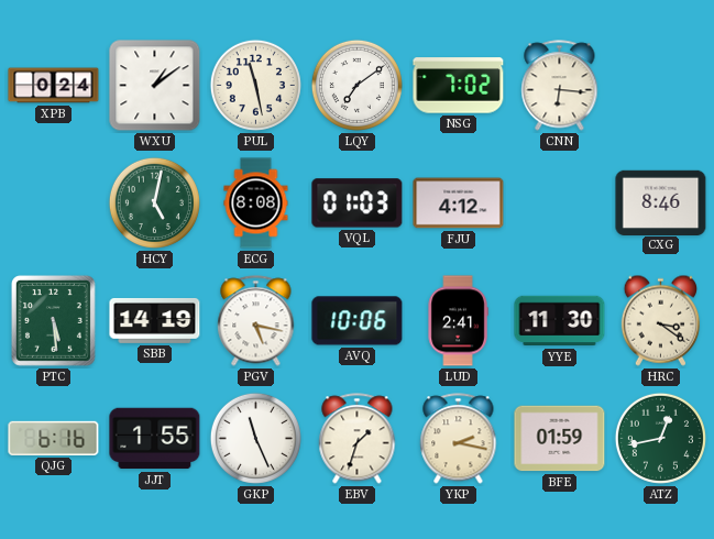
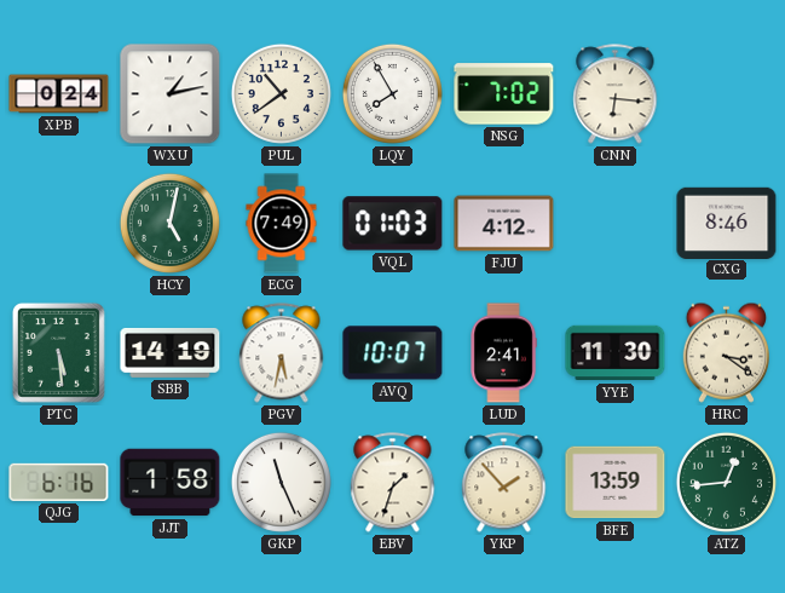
WXU: 1:09 -> 1:13 (171, 94)
PUL: 11:28 -> 10:39 (281, 93)
LQY: 7:09 -> 7:55 (392, 93)
ECG: 8:08 -> 7:49 (282, 224)
PGV: 5:17 -> 5:32 (282, 353)
AVQ: 10:06 -> 10:07 (393, 353)
JJT: 1:55 -> 1:58 (171, 483)
YKP: 2:17 -> 1:53 (504, 483)
BFE: 01:59 -> 13:59 (616, 483)
ATZ: 12:43 -> 12:44 (726, 482)
